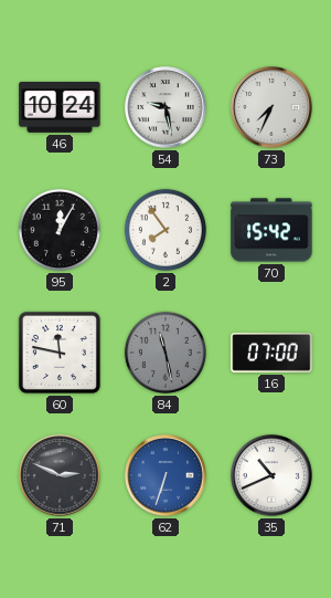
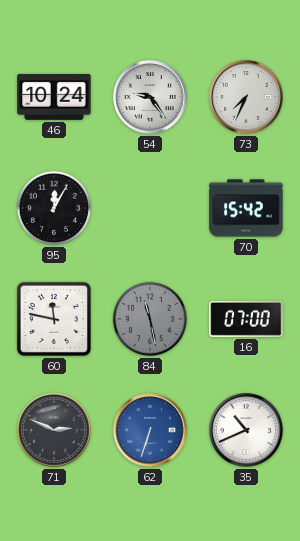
54: 9:28 -> 9:24 (150, 97)
2: 7:54 -> none (165, 230)
